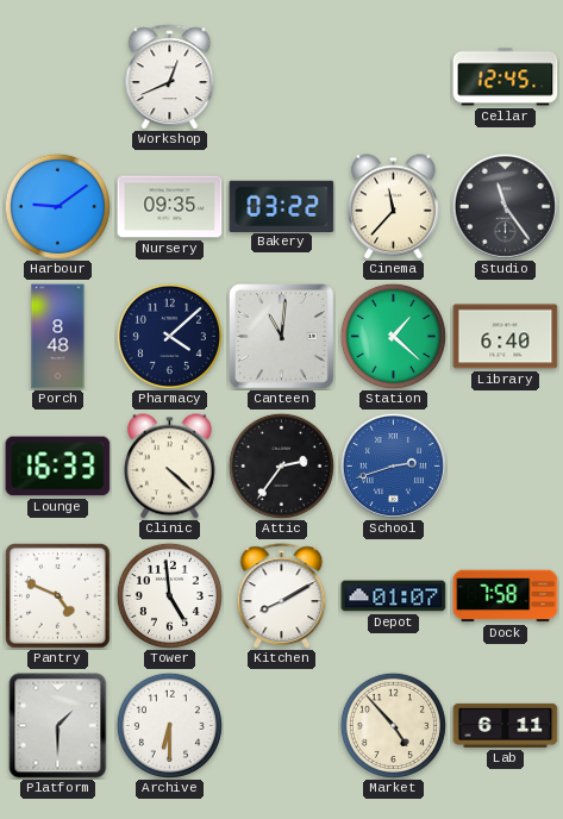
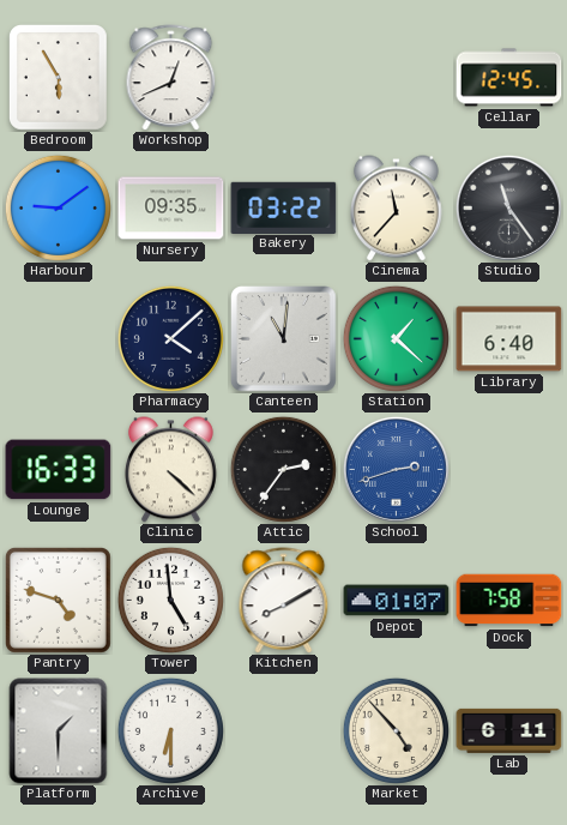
Bedroom: none -> 5:55 (58, 77)
Porch: 8:48 -> none (58, 337)
Pantry: 4:49 -> 4:48 (58, 600)
